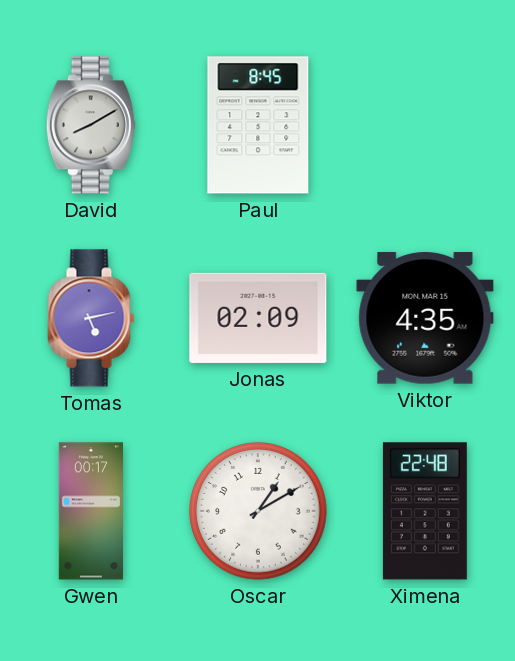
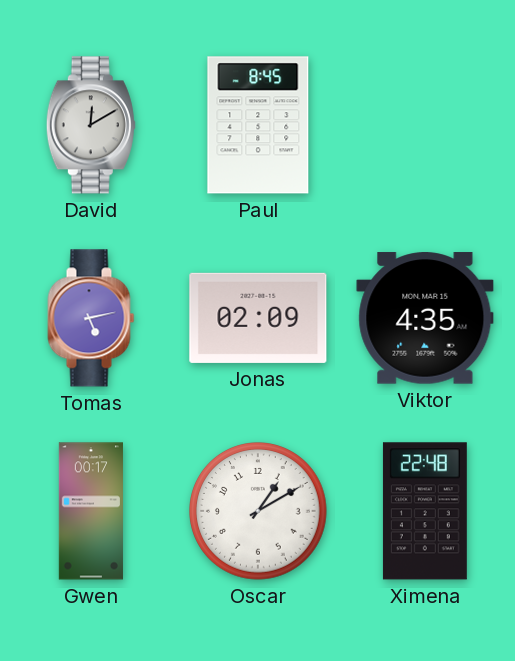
David: 8:10 -> 12:10 (91, 125)
